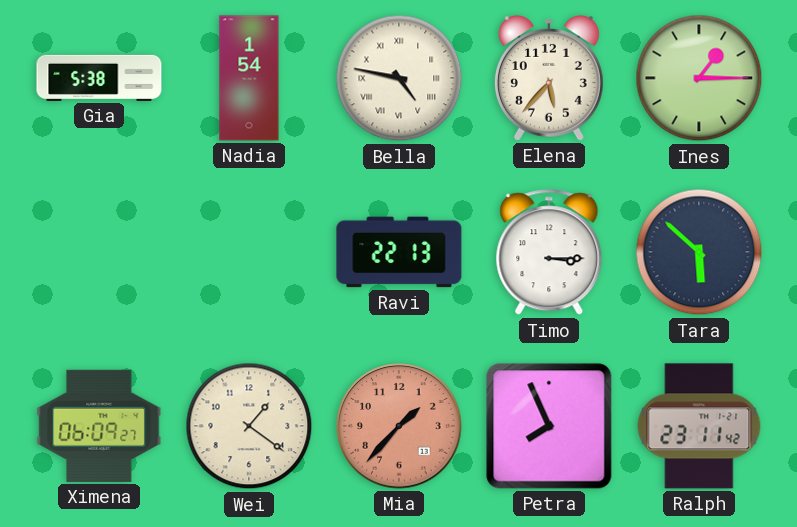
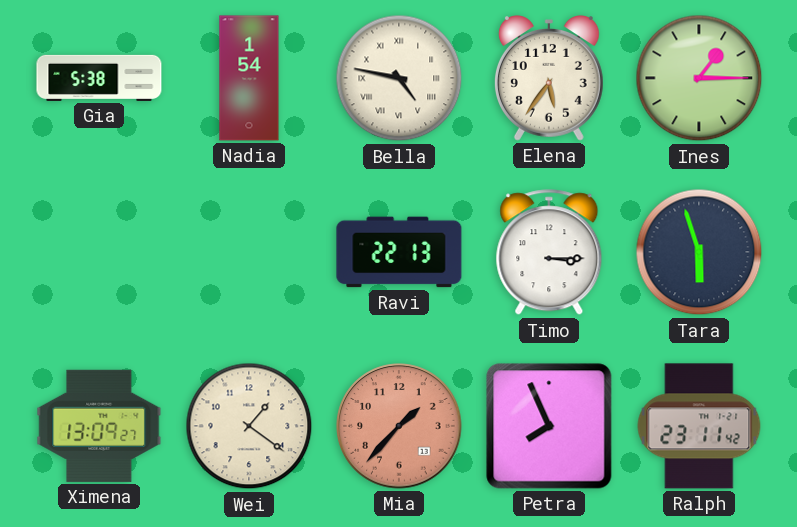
Elena: 5:37 -> 5:36 (549, 78)
Tara: 5:52 -> 5:57 (699, 252)
Ximena: 06:09 -> 13:09 (99, 426)
